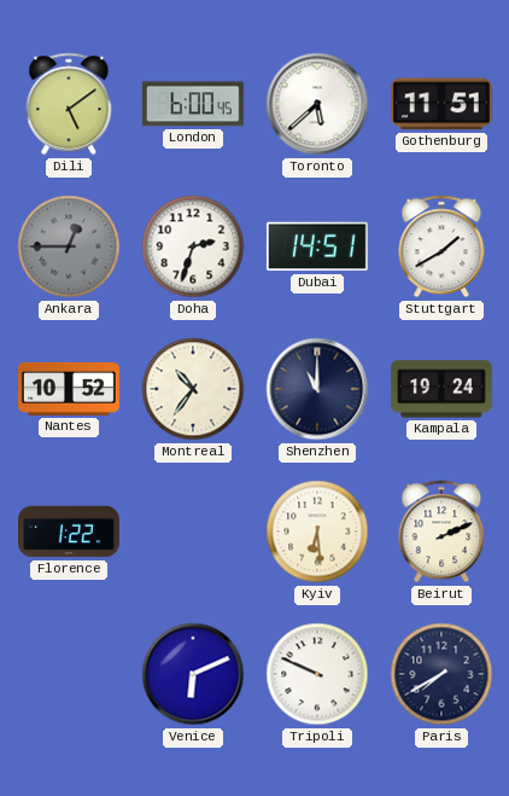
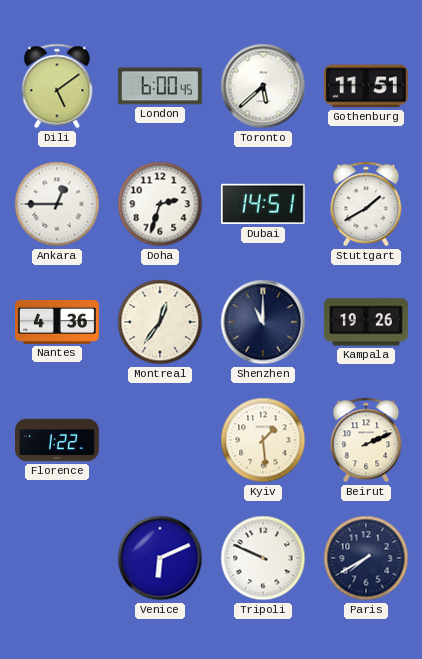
Ankara dial: grey -> white (57, 204)
Nantes: 10:52 -> 4:36 (58, 322)
Montreal: 10:36 -> 12:36 (160, 322)
Kampala: 19:24 -> 19:26 (366, 322)
Kyiv: 6:29 -> 1:29 (263, 440)
